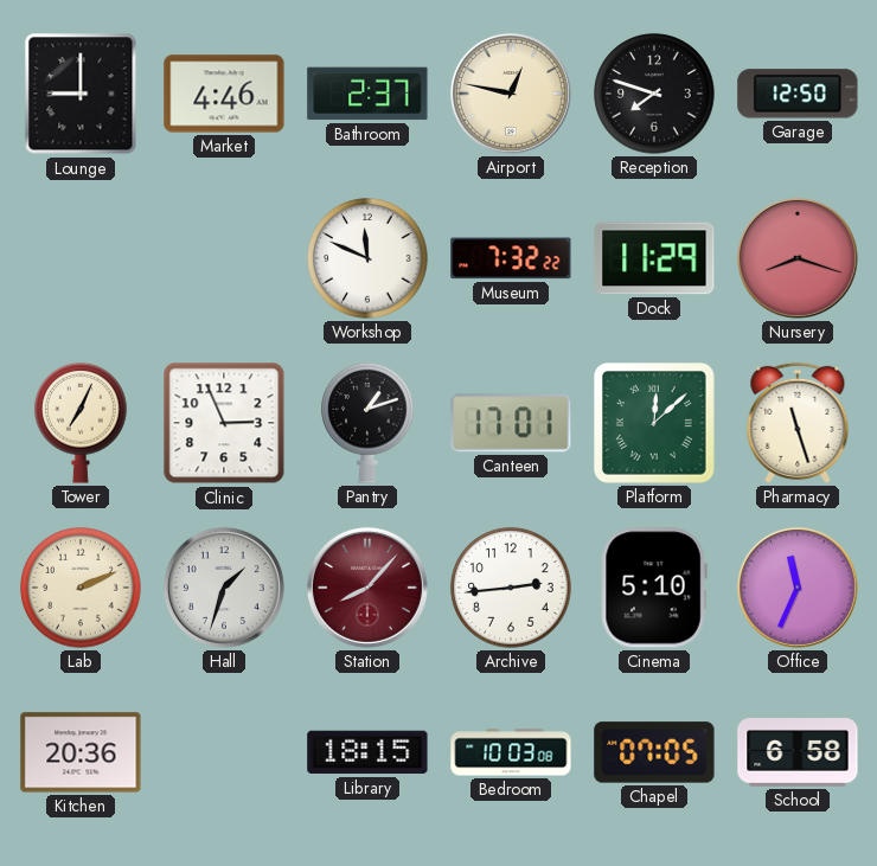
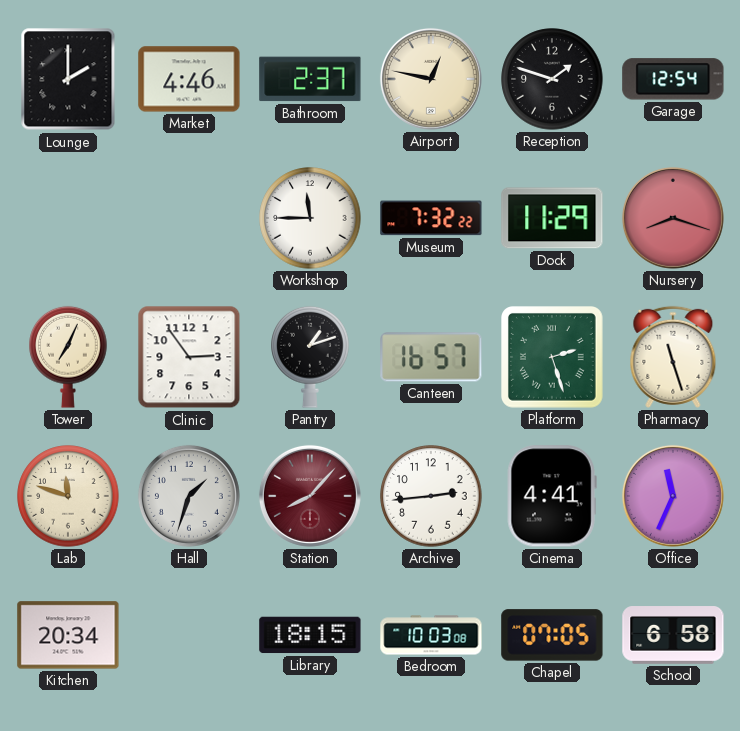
Lounge: 9:00 -> 2:00 (68, 79)
Reception: 7:48 -> 1:48 (552, 79)
Garage: 12:50 -> 12:54 (673, 79)
Workshop: 11:49 -> 11:45 (310, 218)
Clinic: 2:56 -> 2:54 (189, 357)
Canteen: 17:01 -> 16:57 (431, 357)
Platform: 12:08 -> 2:27 (553, 358)
Lab: 2:11 -> 11:48 (68, 496)
Cinema: 5:10 -> 4:41 (552, 496)
Kitchen: 20:36 -> 20:34 (68, 635)
